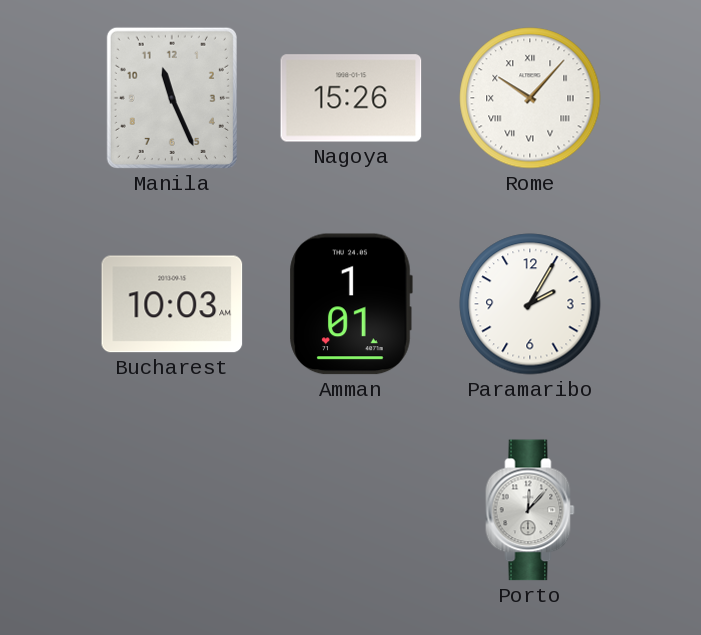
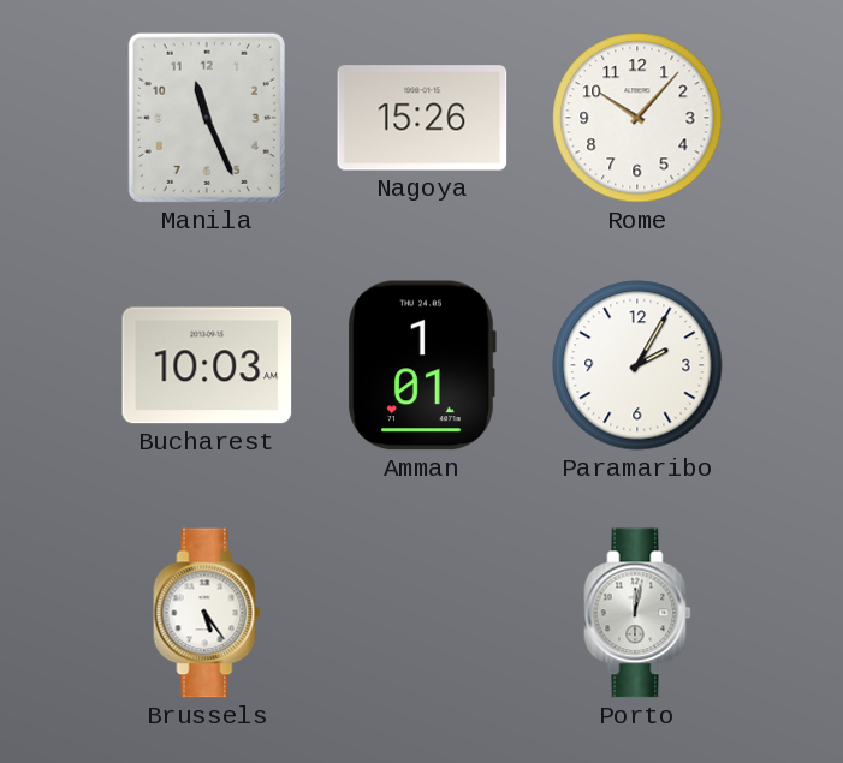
Rome numerals: Roman -> Arabic (637, 118)
Brussels: none -> 5:24 (207, 613)
Porto: 12:07 -> 12:02 (637, 613)
